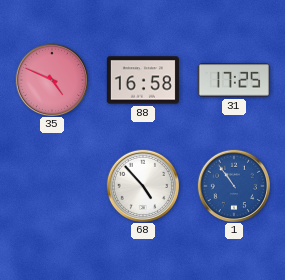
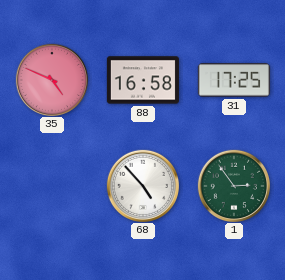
1: 10:54 -> 2:54 (233, 185)
1 dial: blue -> green (233, 185)
